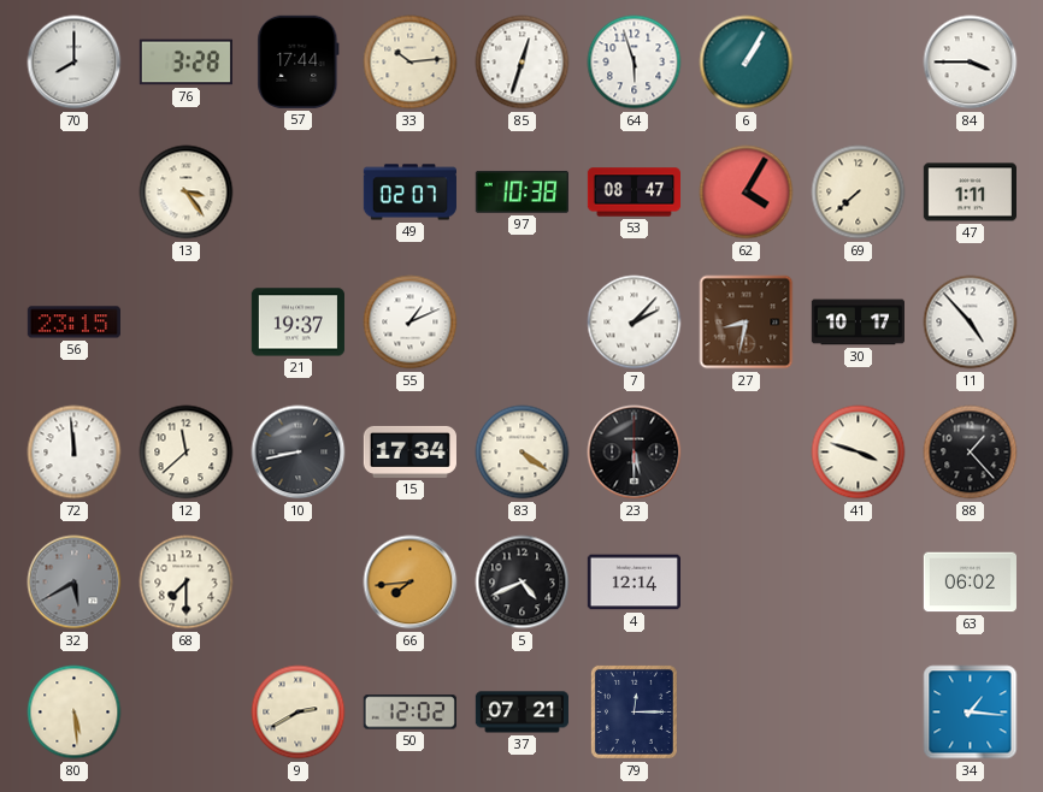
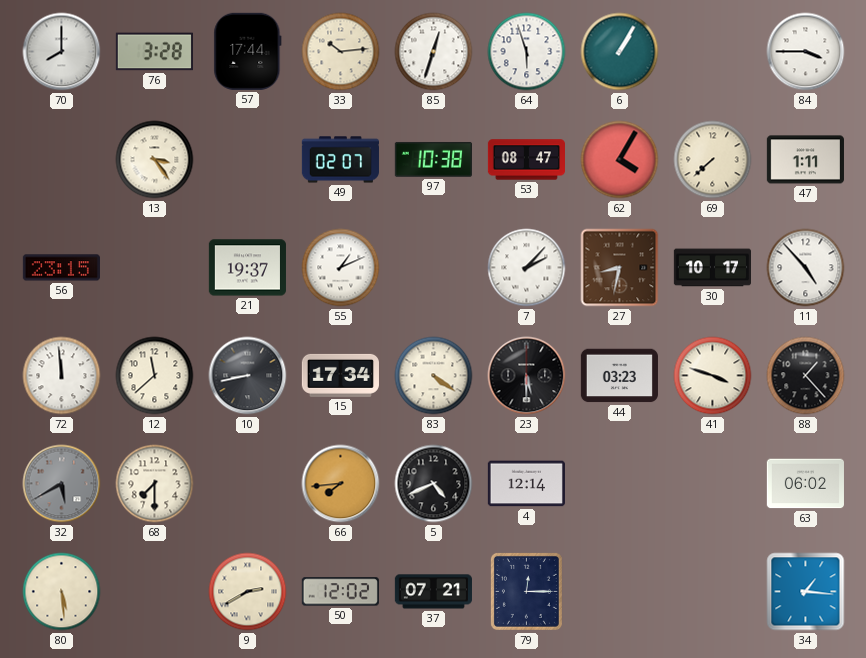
44: none -> 03:23 (619, 376)
